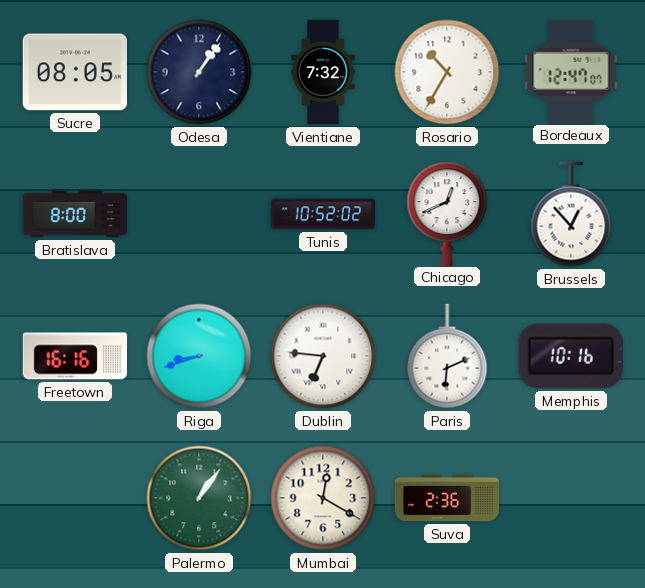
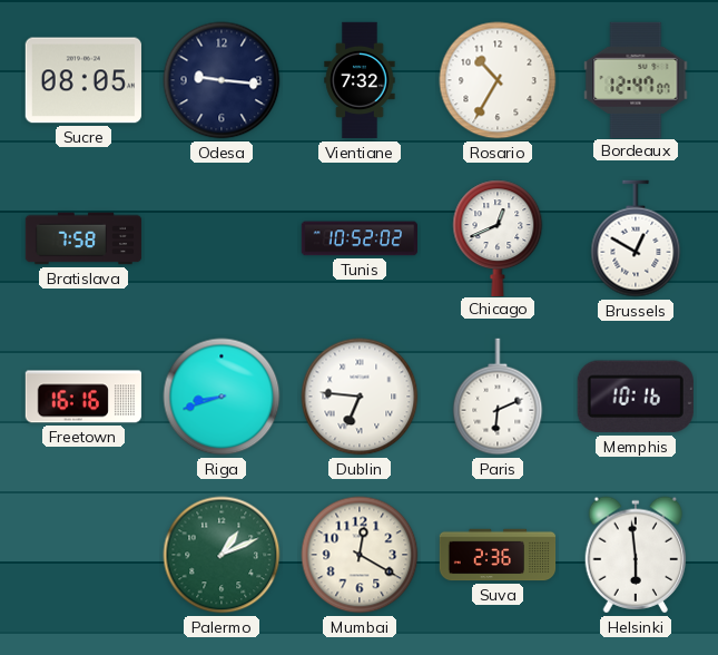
Odesa: 1:06 -> 9:16 (222, 80)
Bratislava: 8:00 -> 7:58 (83, 238)
Brussels: 12:53 -> 12:50 (636, 238)
Palermo: 1:06 -> 1:11 (222, 555)
Helsinki: none -> 5:59 (636, 555)
